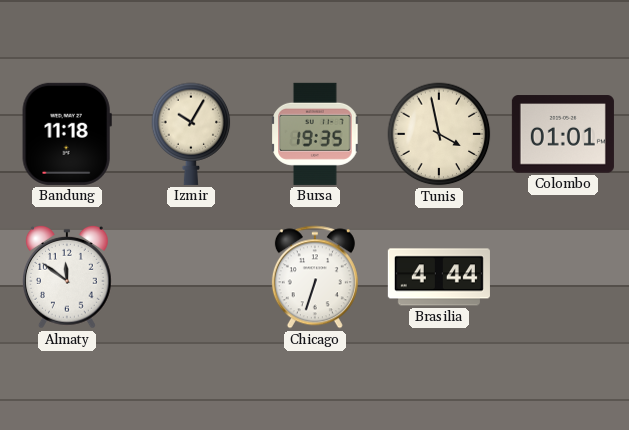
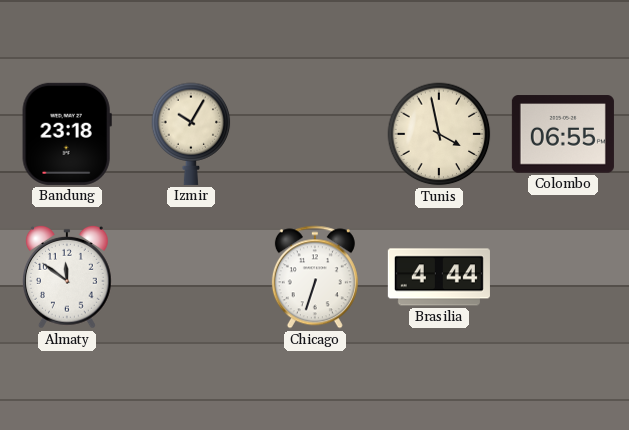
Bandung: 11:18 -> 23:18 (67, 134)
Bursa: 19:35 -> none (315, 134)
Colombo: 01:01 -> 06:55 (563, 134)
